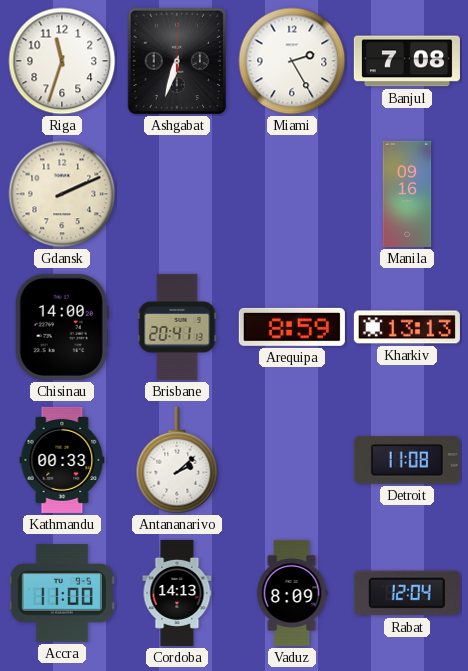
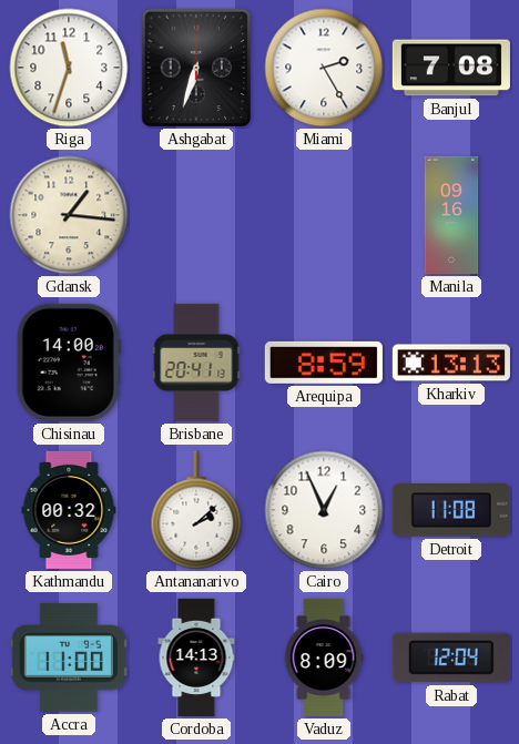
Gdansk: 2:11 -> 1:16 (69, 215)
Kathmandu: 00:33 -> 00:32 (69, 510)
Cairo: none -> 12:56 (324, 510)
